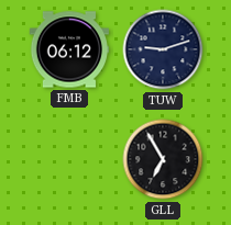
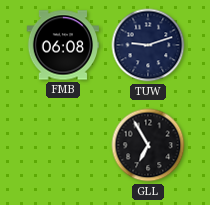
FMB: 06:12 -> 06:08 (62, 45)
